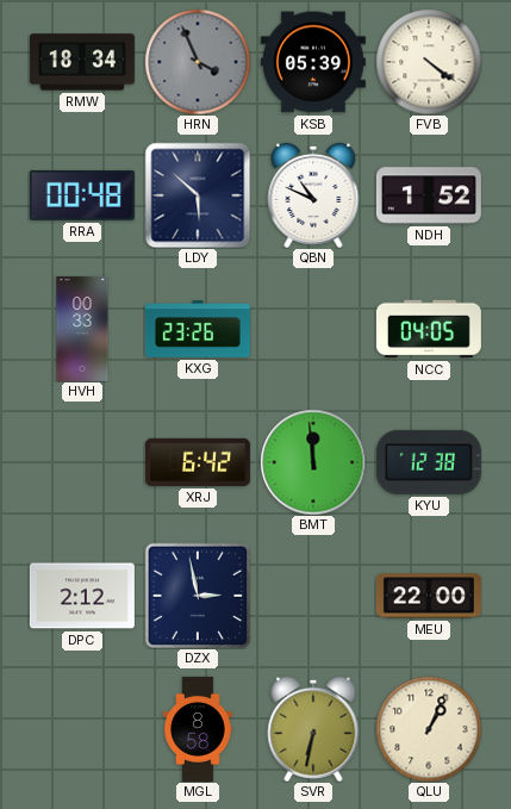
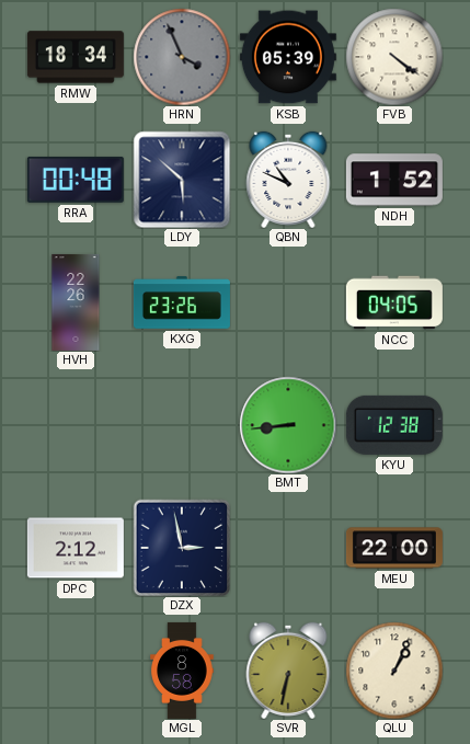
HVH: 00:33 -> 22:26 (76, 302)
XRJ: 6:42 -> none (198, 462)
BMT: 11:59 -> 8:44 (288, 425)
